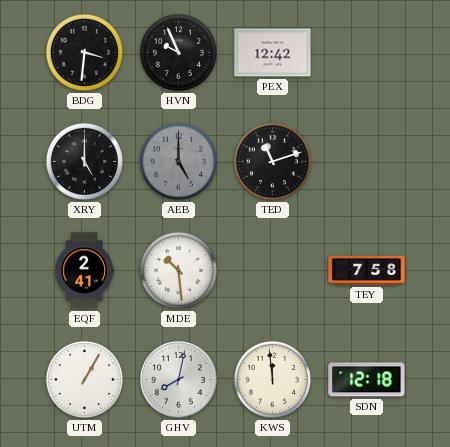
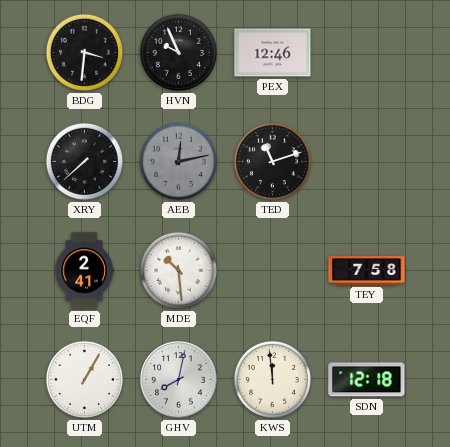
PEX: 12:42 -> 12:46 (273, 53)
XRY: 5:00 -> 7:38 (84, 161)
AEB: 5:00 -> 12:13 (178, 161)
